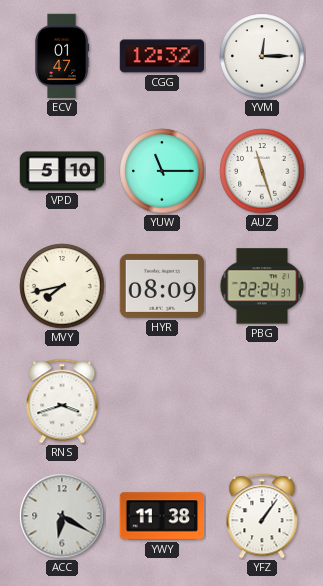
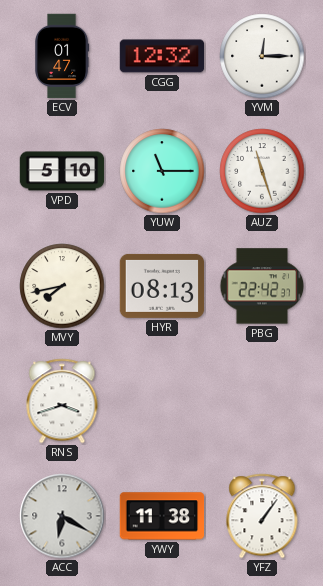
HYR: 08:09 -> 08:13 (162, 286)
PBG: 22:24 -> 22:42 (262, 286)
